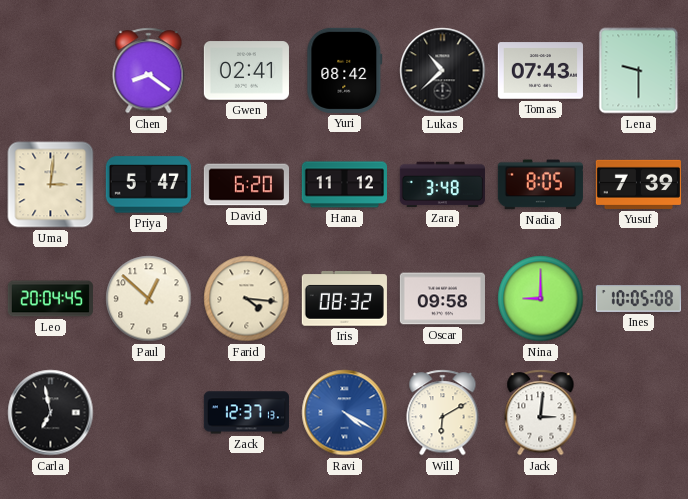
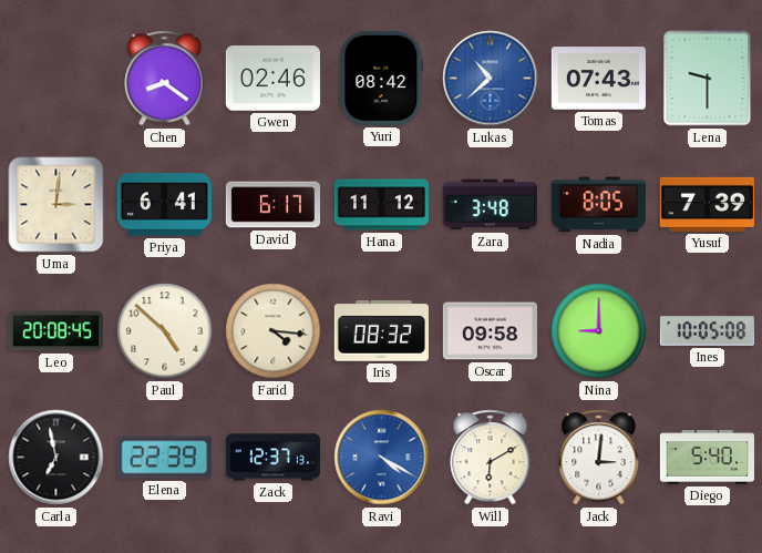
Gwen: 02:41 -> 02:46 (272, 79)
Lukas dial: black -> blue (491, 79)
Priya: 5:47 -> 6:41 (164, 205)
David: 6:20 -> 6:17 (272, 205)
Leo: 20:04 -> 20:08 (55, 331)
Paul: 12:52 -> 4:52 (165, 331)
Elena: none -> 22:39 (164, 458)
Diego: none -> 5:40 (707, 458)
